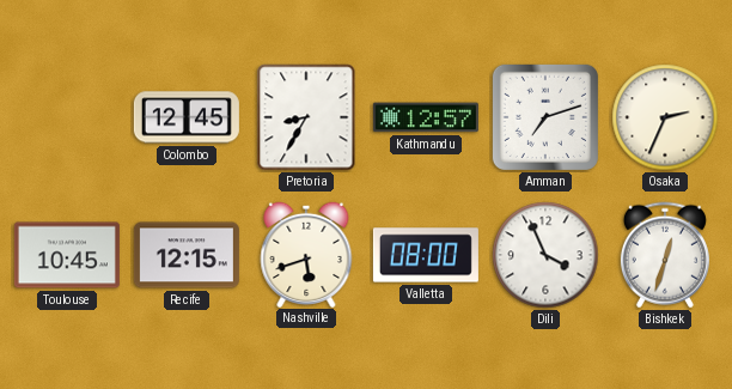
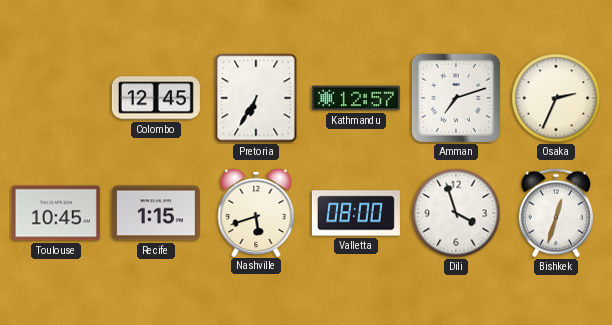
Pretoria: 8:35 -> 6:35 (256, 98)
Recife: 12:15 -> 1:15 (156, 213)
Dili: 3:56 -> 3:57 (456, 213)
